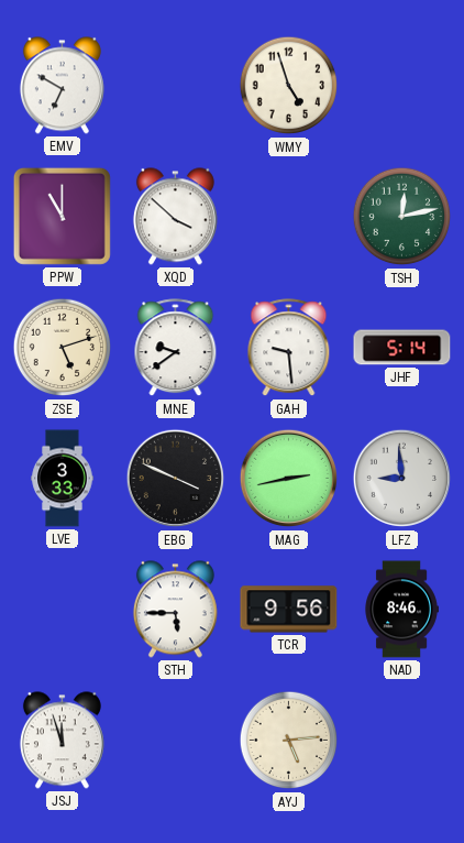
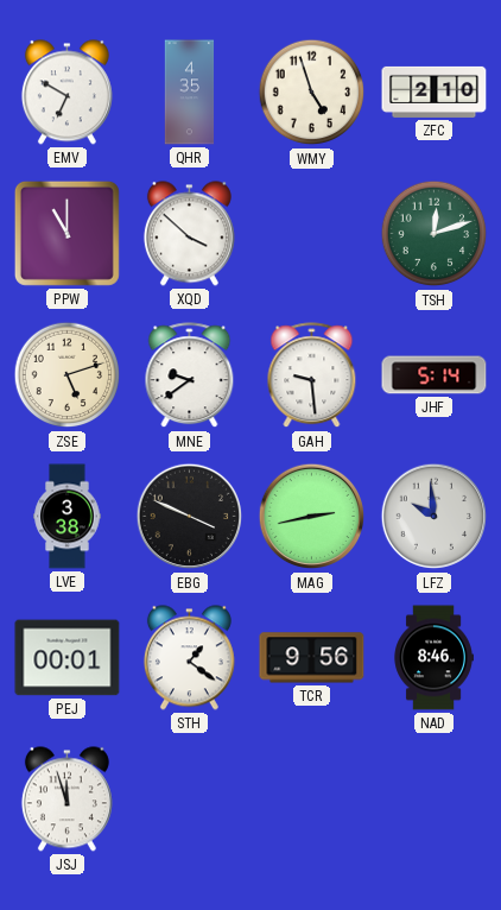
QHR: none -> 4:35 (190, 93)
ZFC: none -> 2:10 (435, 91)
TSH: 12:13 -> 12:12 (435, 234)
LVE: 3:33 -> 3:38 (68, 517)
LFZ: 8:59 -> 9:59 (435, 517)
PEJ: none -> 00:01 (68, 658)
STH: 5:45 -> 1:21 (189, 658)
AYJ: 5:14 -> none (289, 741)
